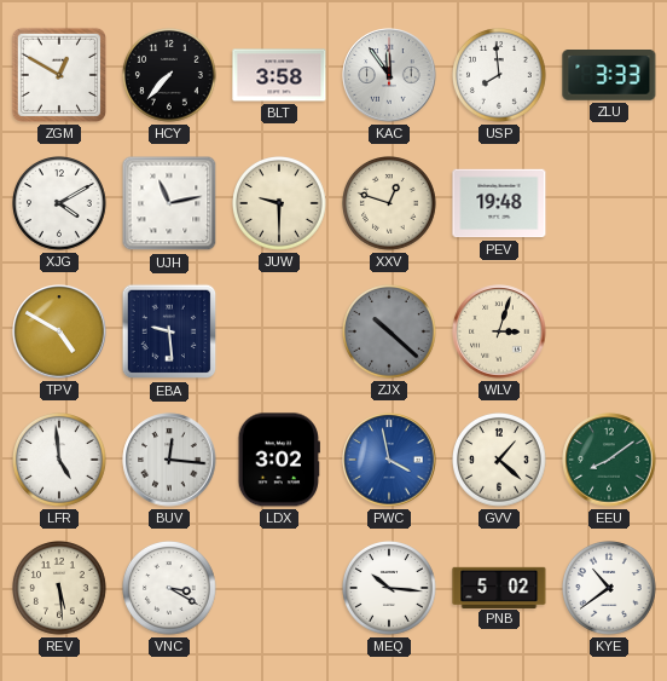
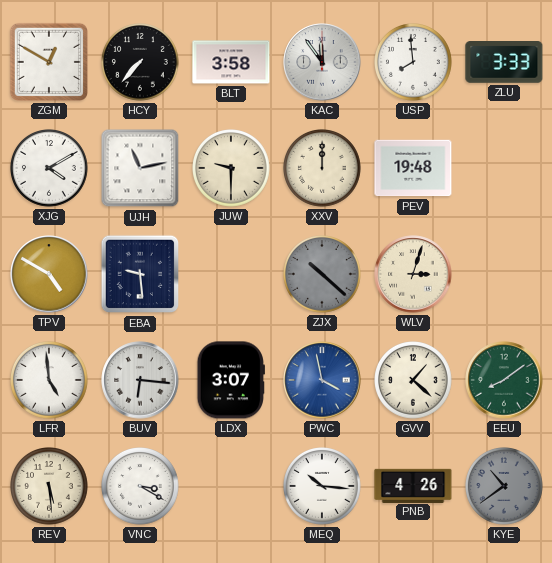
XXV: 12:48 -> 12:00 (323, 169)
BUV: 12:16 -> 6:16 (140, 380)
LDX: 3:02 -> 3:07 (231, 380)
PNB: 5:02 -> 4:26 (413, 485)
KYE dial: white -> grey (505, 487)
